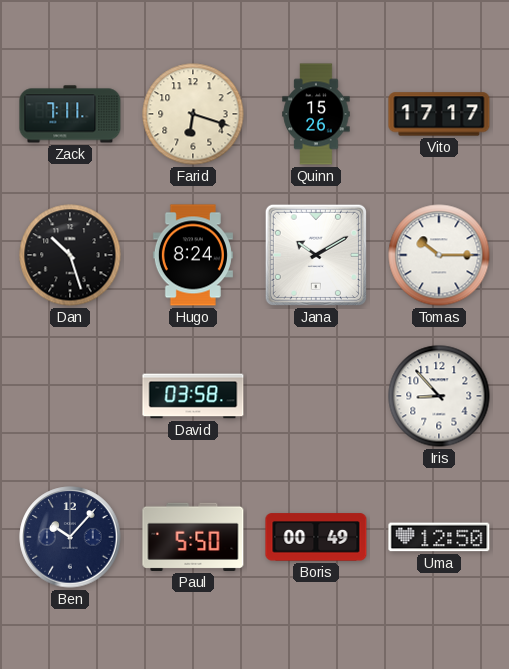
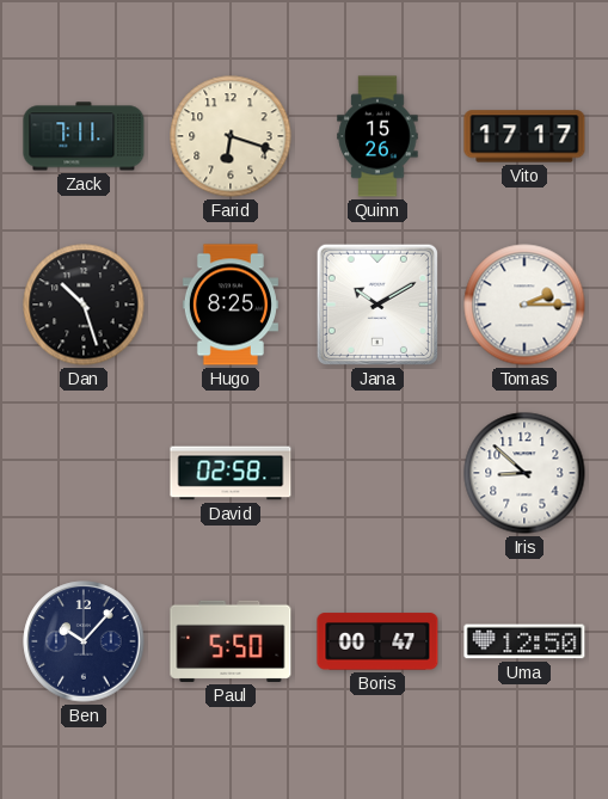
Hugo: 8:24 -> 8:25 (231, 305)
Tomas: 10:15 -> 2:15 (524, 305)
David: 03:58 -> 02:58 (231, 473)
Iris: 8:53 -> 8:52 (524, 473)
Boris: 00:49 -> 00:47 (377, 641)
